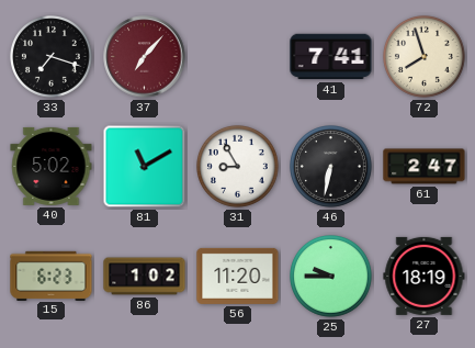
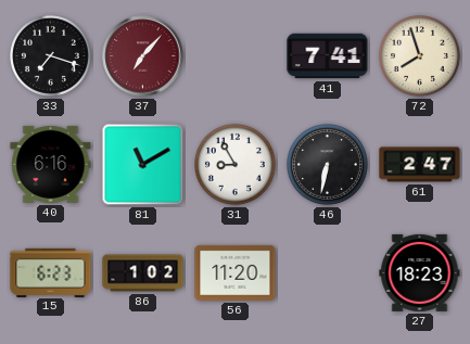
40: 5:02 -> 6:16 (51, 164)
25: 9:45 -> none (331, 277)
27: 18:19 -> 18:23 (420, 272)
